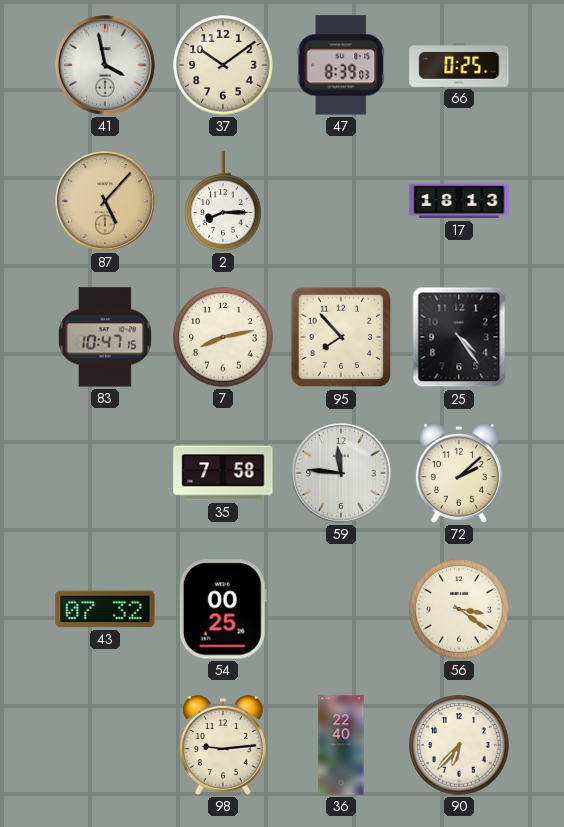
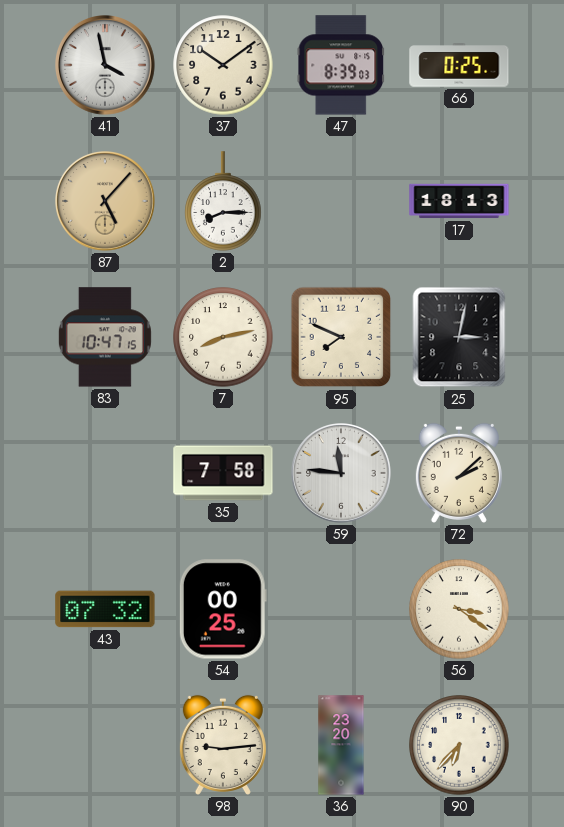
95: 7:53 -> 7:49 (341, 337)
25: 4:24 -> 3:02 (459, 337)
36: 22:40 -> 23:20 (341, 745)
